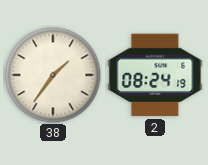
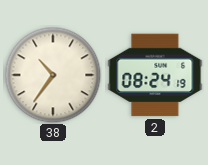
38: 1:36 -> 10:36 (53, 75)
